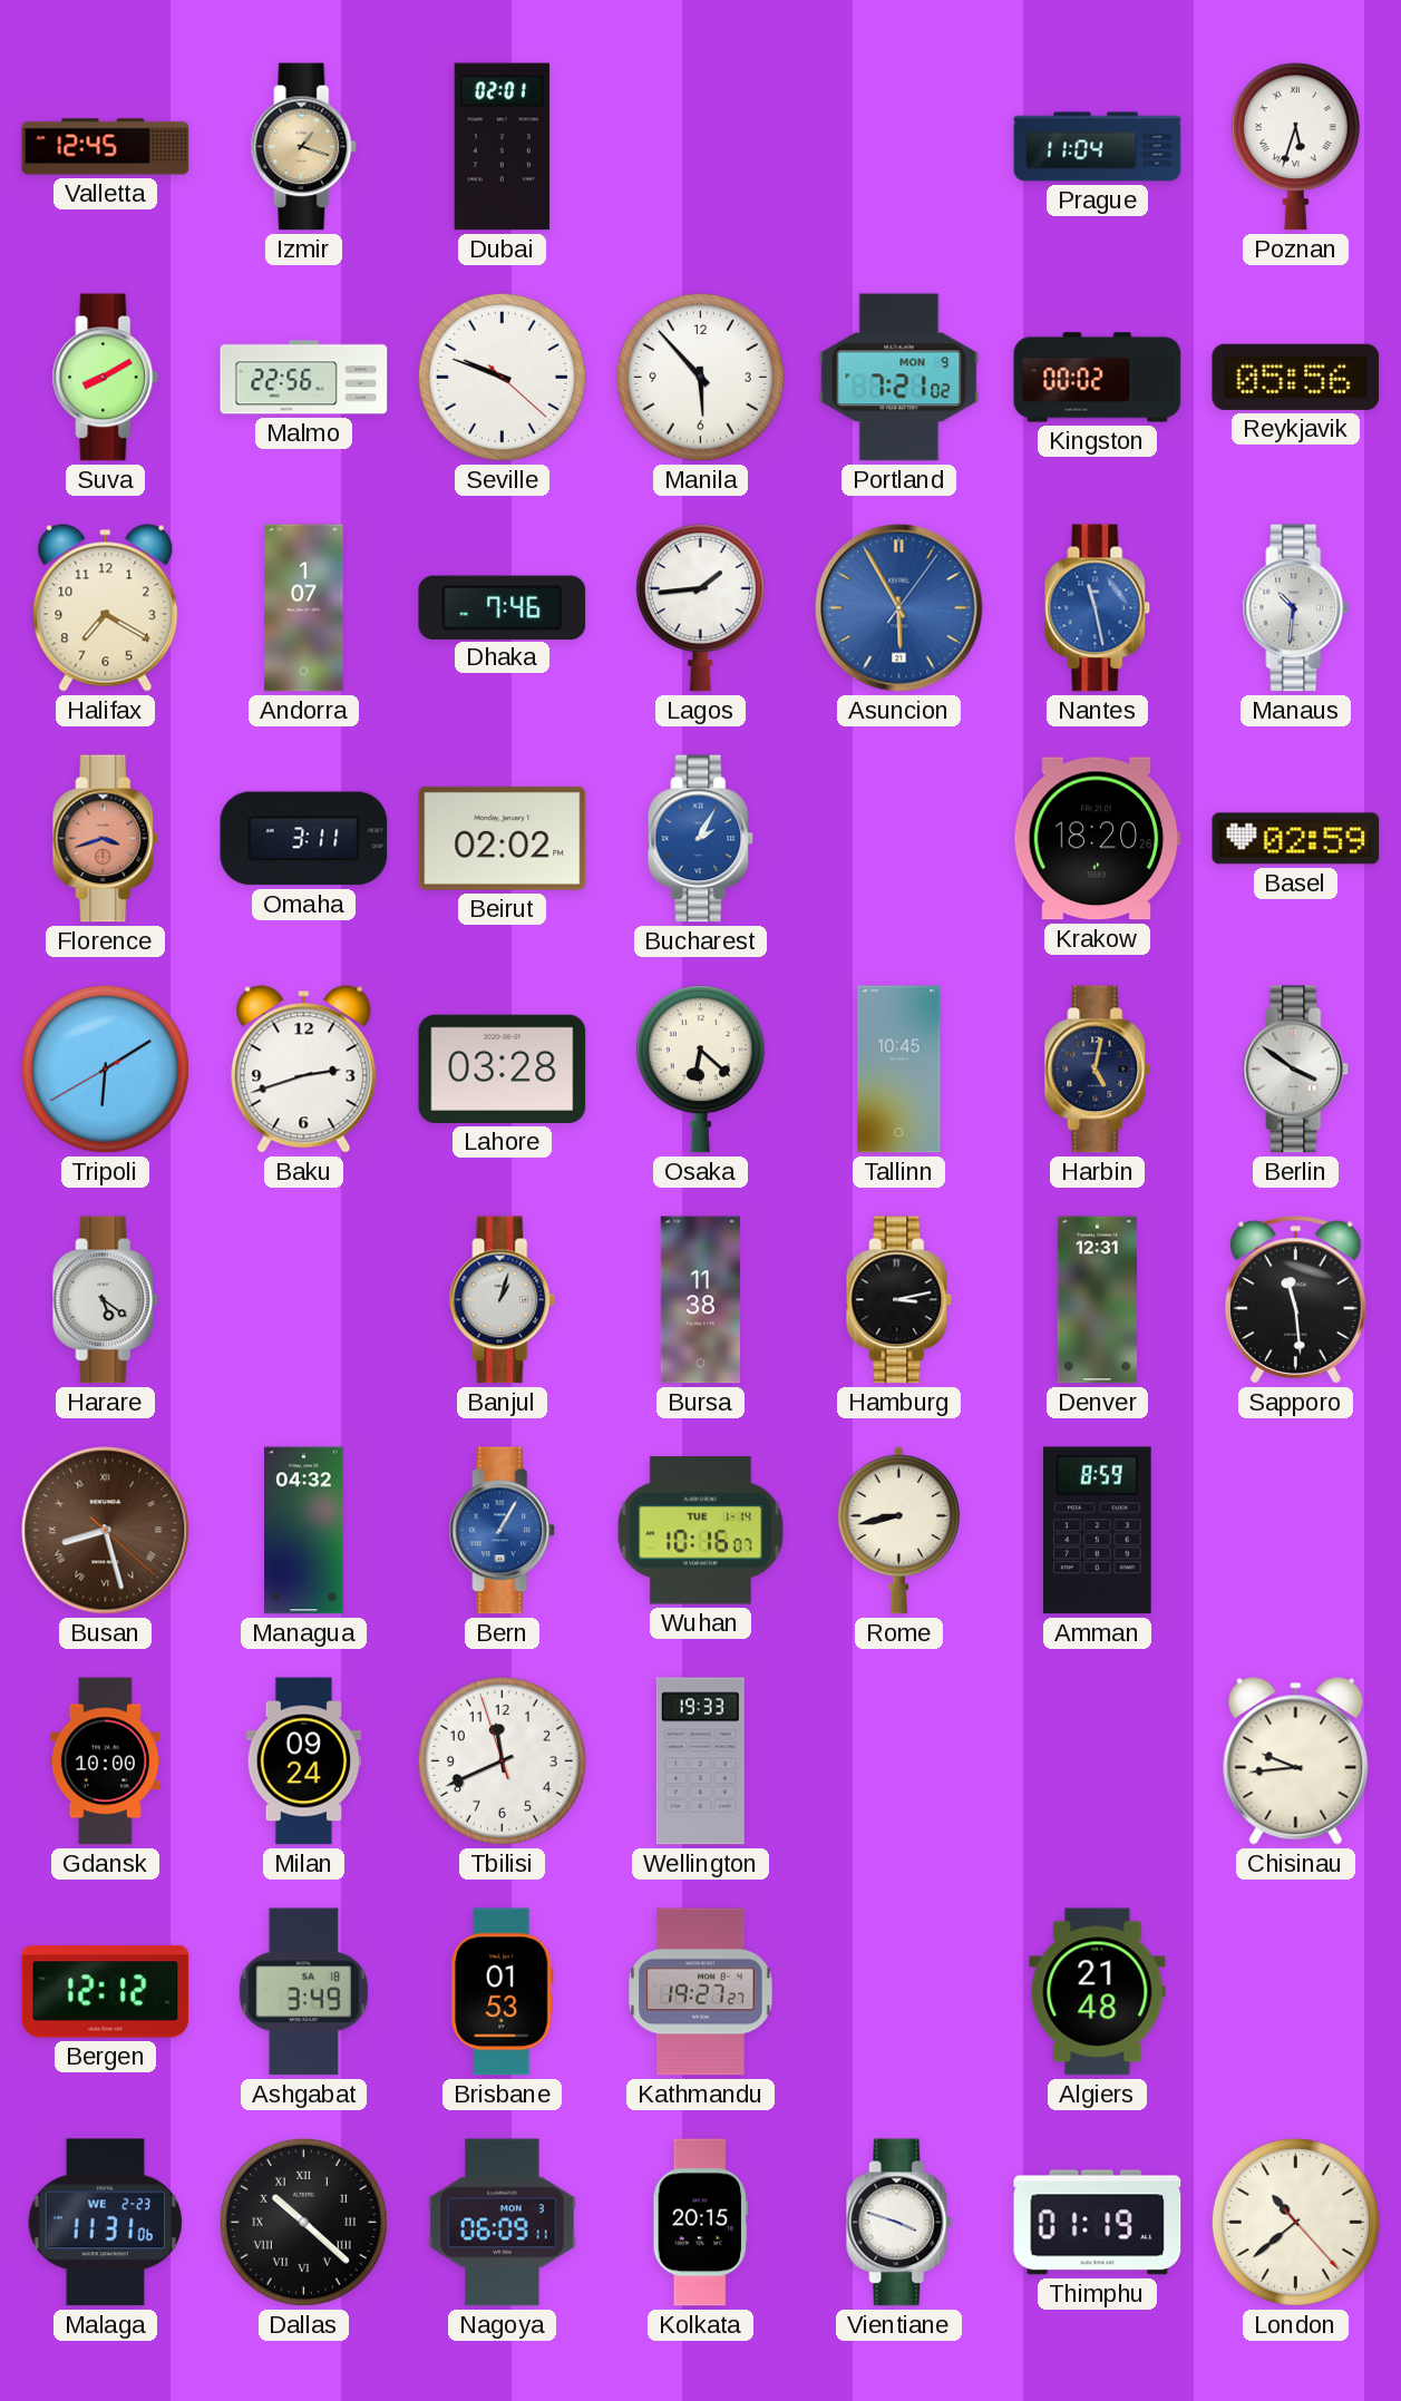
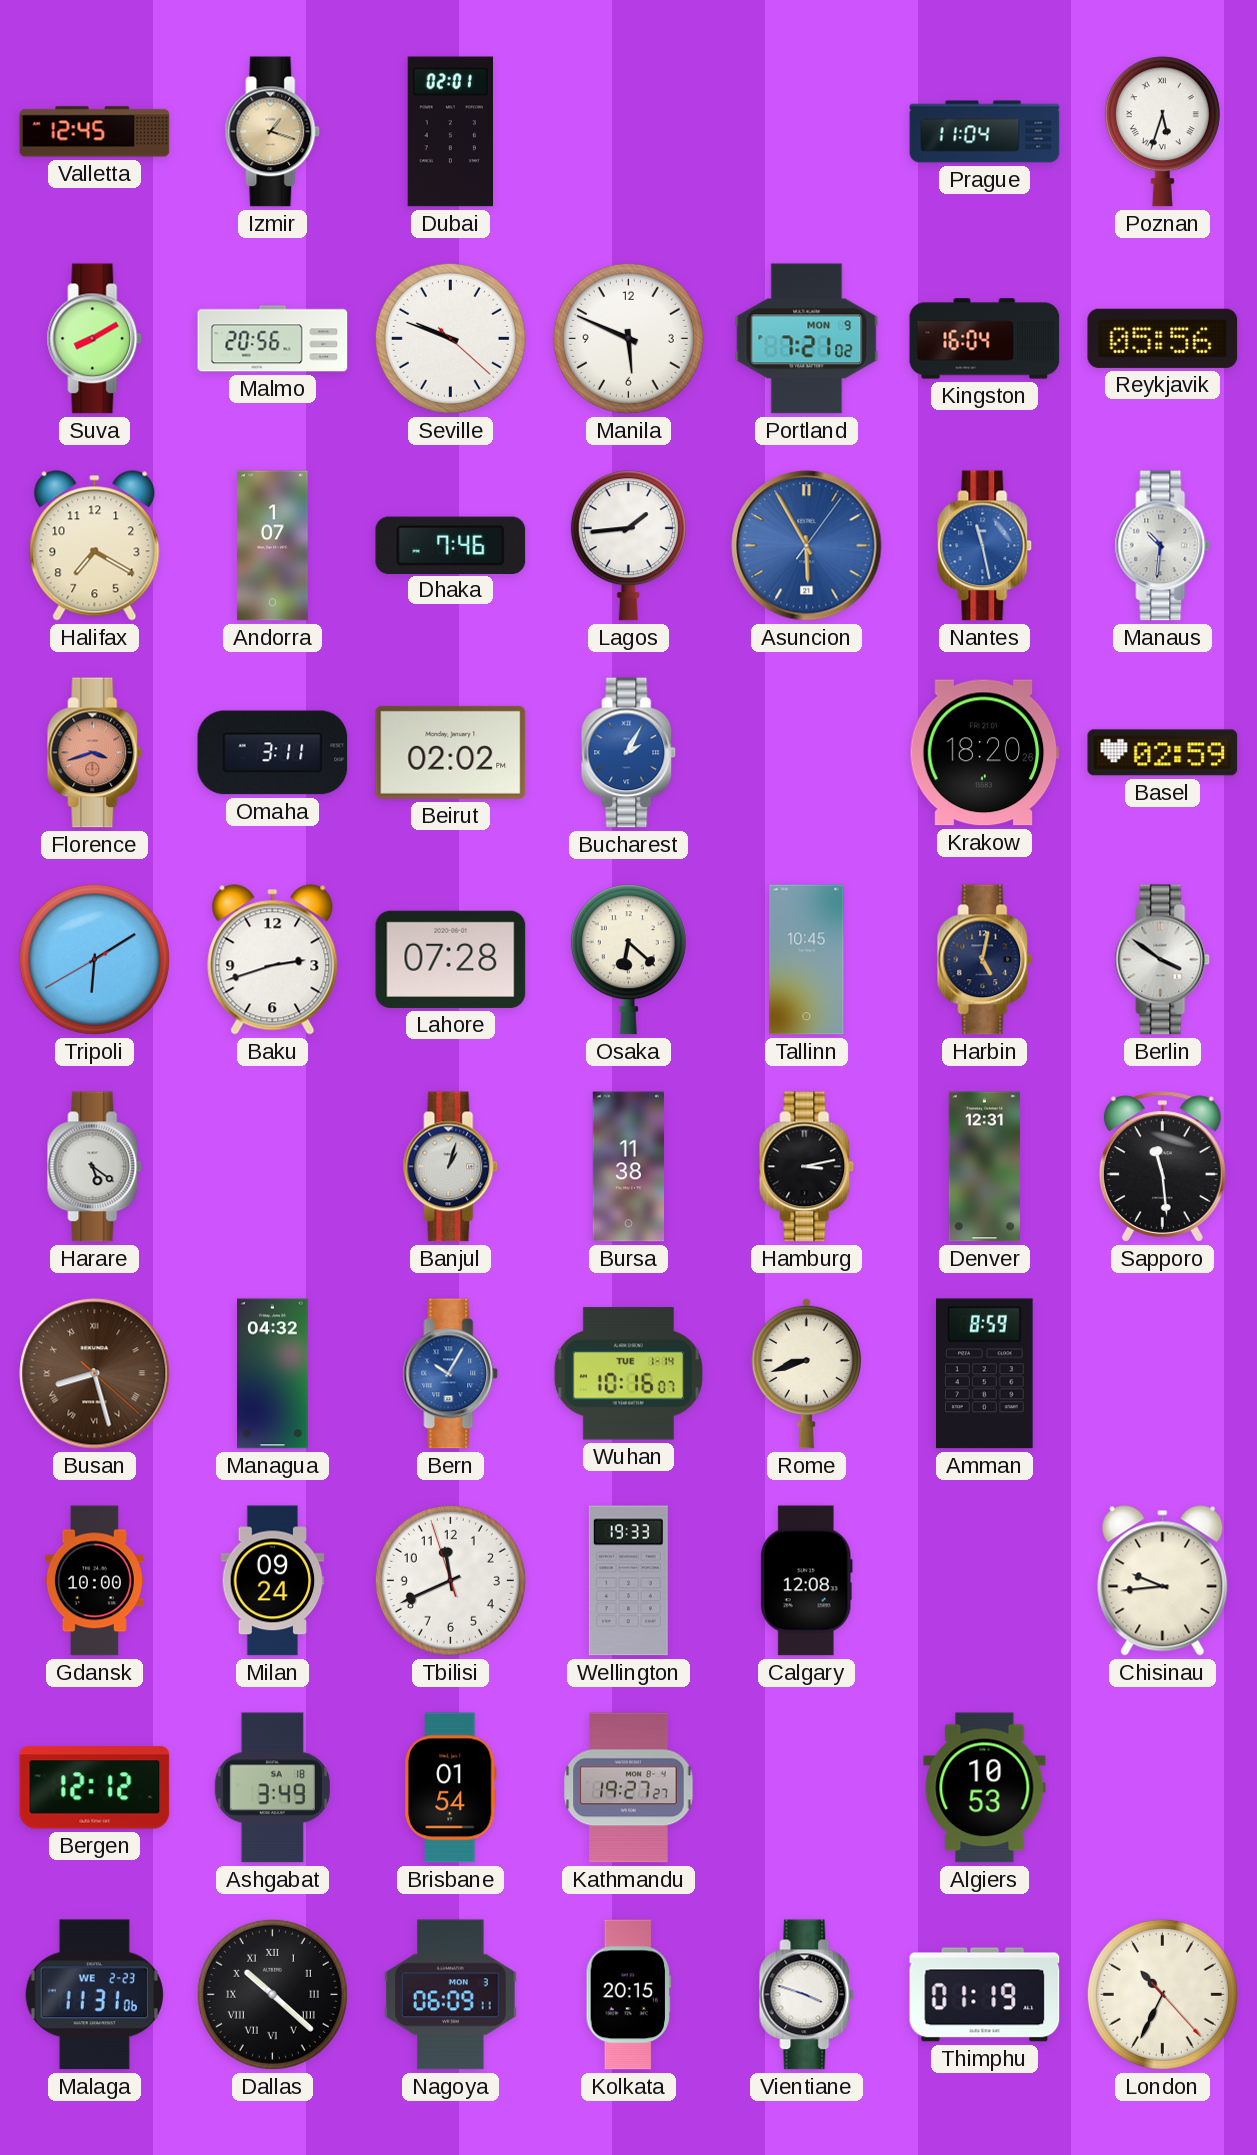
Malmo: 22:56 -> 20:56 (273, 339)
Manila: 5:53 -> 5:49 (628, 338)
Kingston: 00:02 -> 16:04 (985, 339)
Lahore: 03:28 -> 07:28 (451, 959)
Bern: 1:05 -> 10:05 (451, 1374)
Rome: 8:43 -> 8:42 (806, 1373)
Calgary: none -> 12:08 (806, 1581)
Brisbane: 01:53 -> 01:54 (450, 1788)
Algiers: 21:48 -> 10:53 (985, 1788)
London: 10:38 -> 10:34 (1162, 1994)
